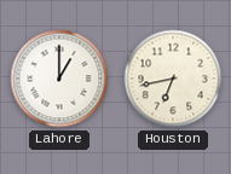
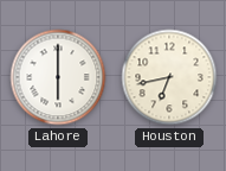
Lahore: 1:00 -> 6:00 (58, 77)
